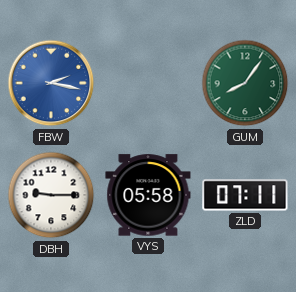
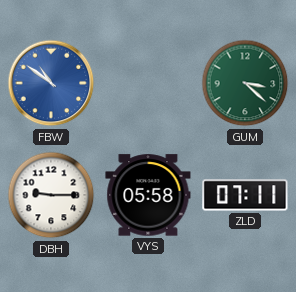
FBW: 2:17 -> 10:51 (51, 83)
GUM: 8:06 -> 3:22 (245, 83)
